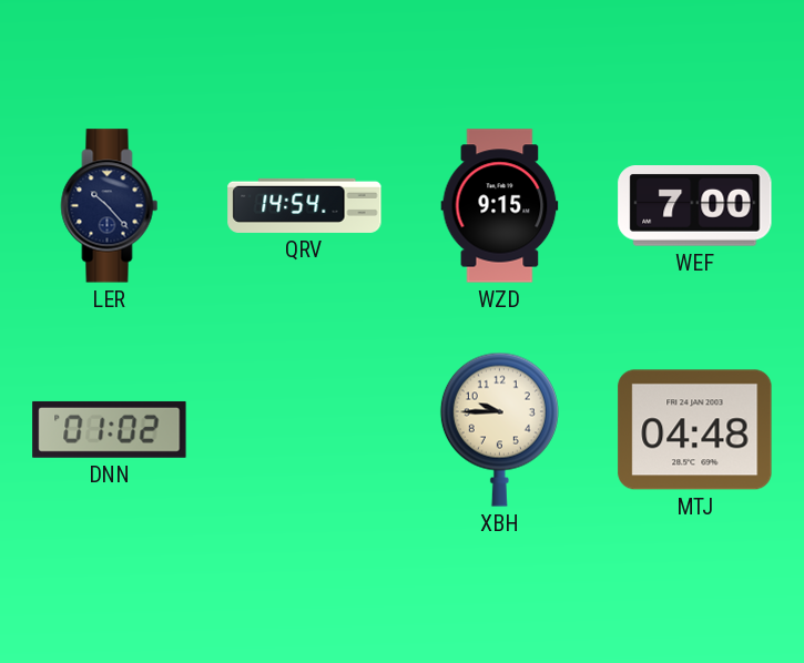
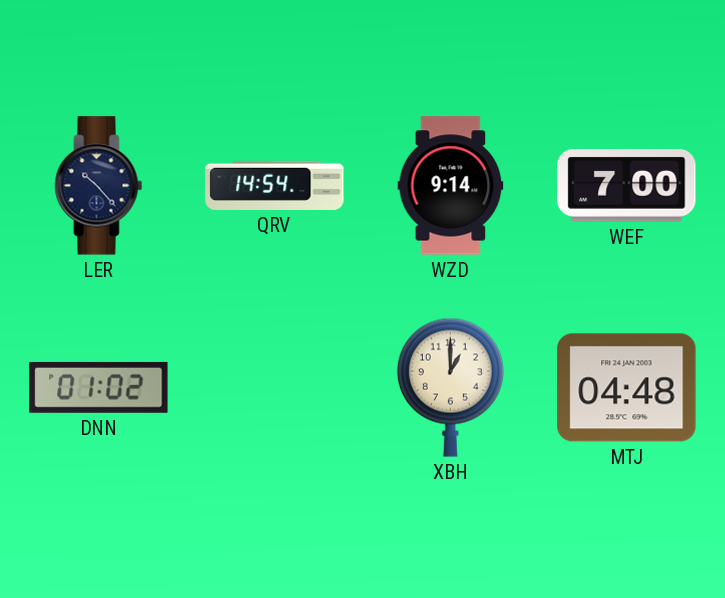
WZD: 9:15 -> 9:14 (451, 186)
XBH: 9:45 -> 1:00 (450, 387)
